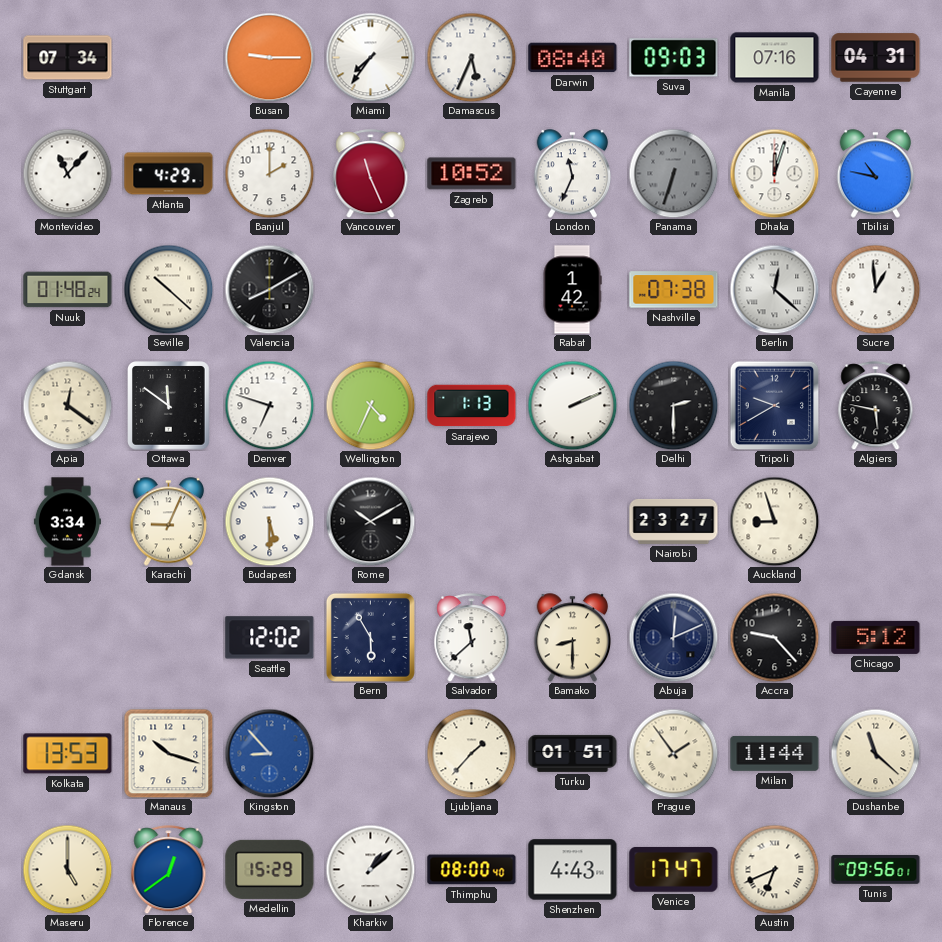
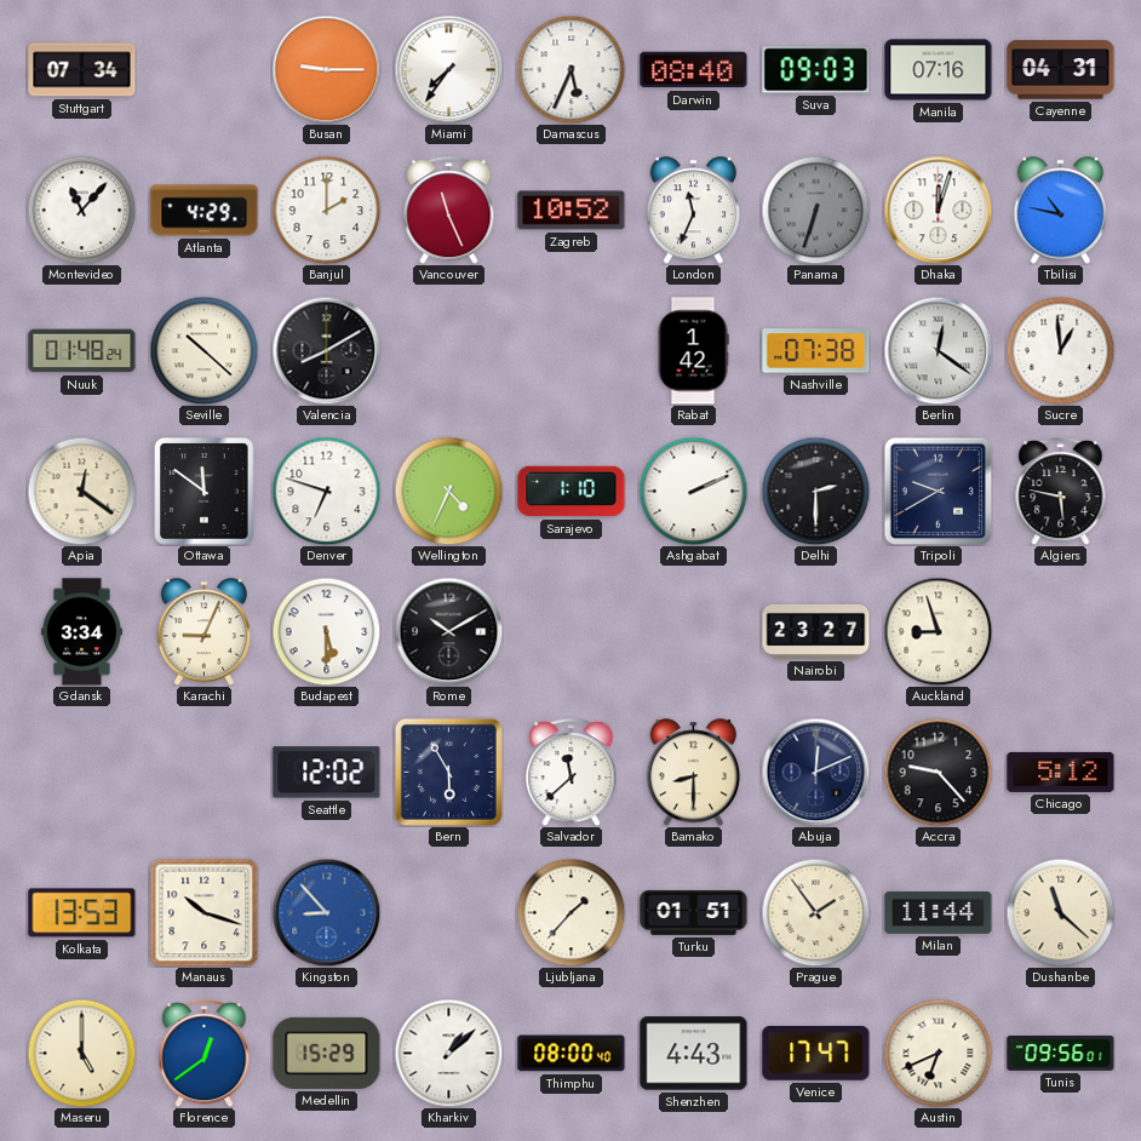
Berlin: 12:22 -> 12:21 (938, 350)
Sarajevo: 1:13 -> 1:10 (572, 492)
